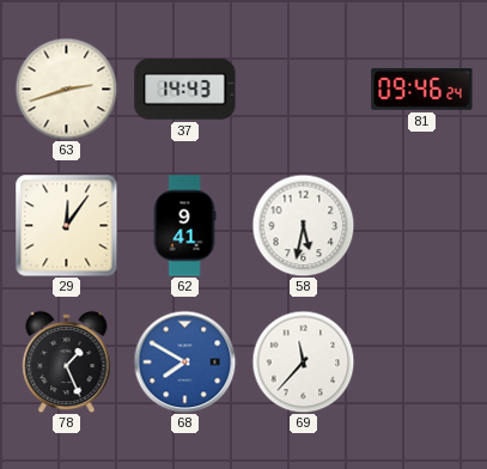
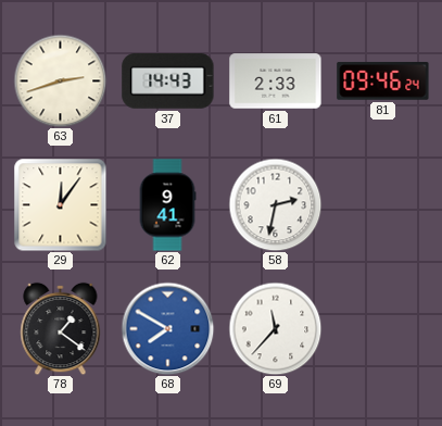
61: none -> 2:33 (276, 82)
58: 5:32 -> 2:32 (275, 204)
78: 1:26 -> 1:21 (61, 328)
